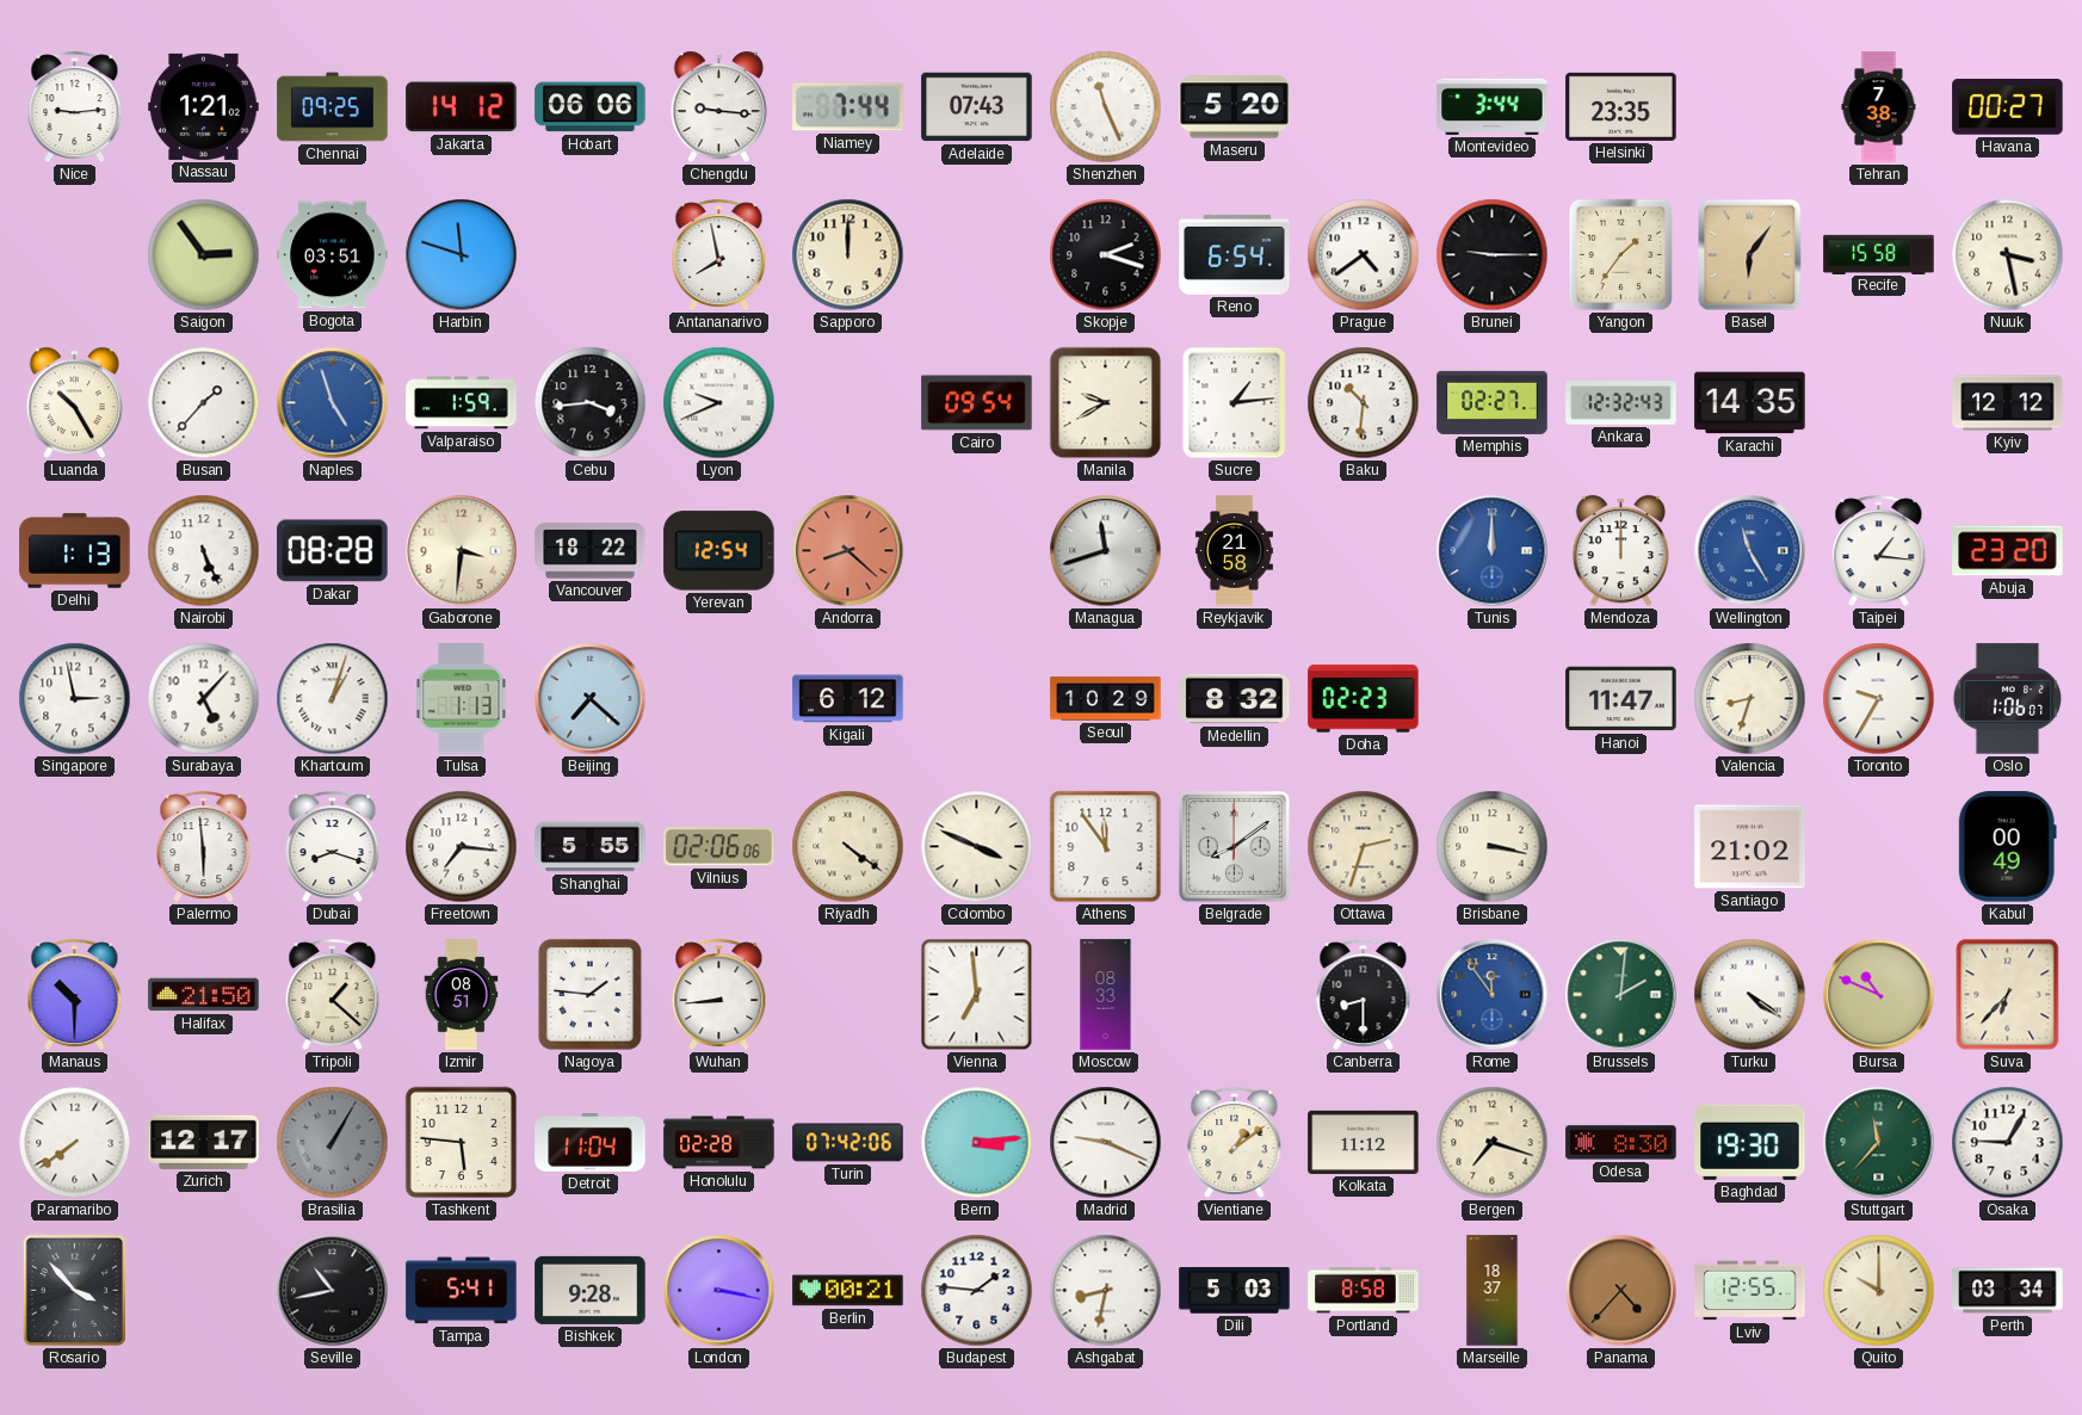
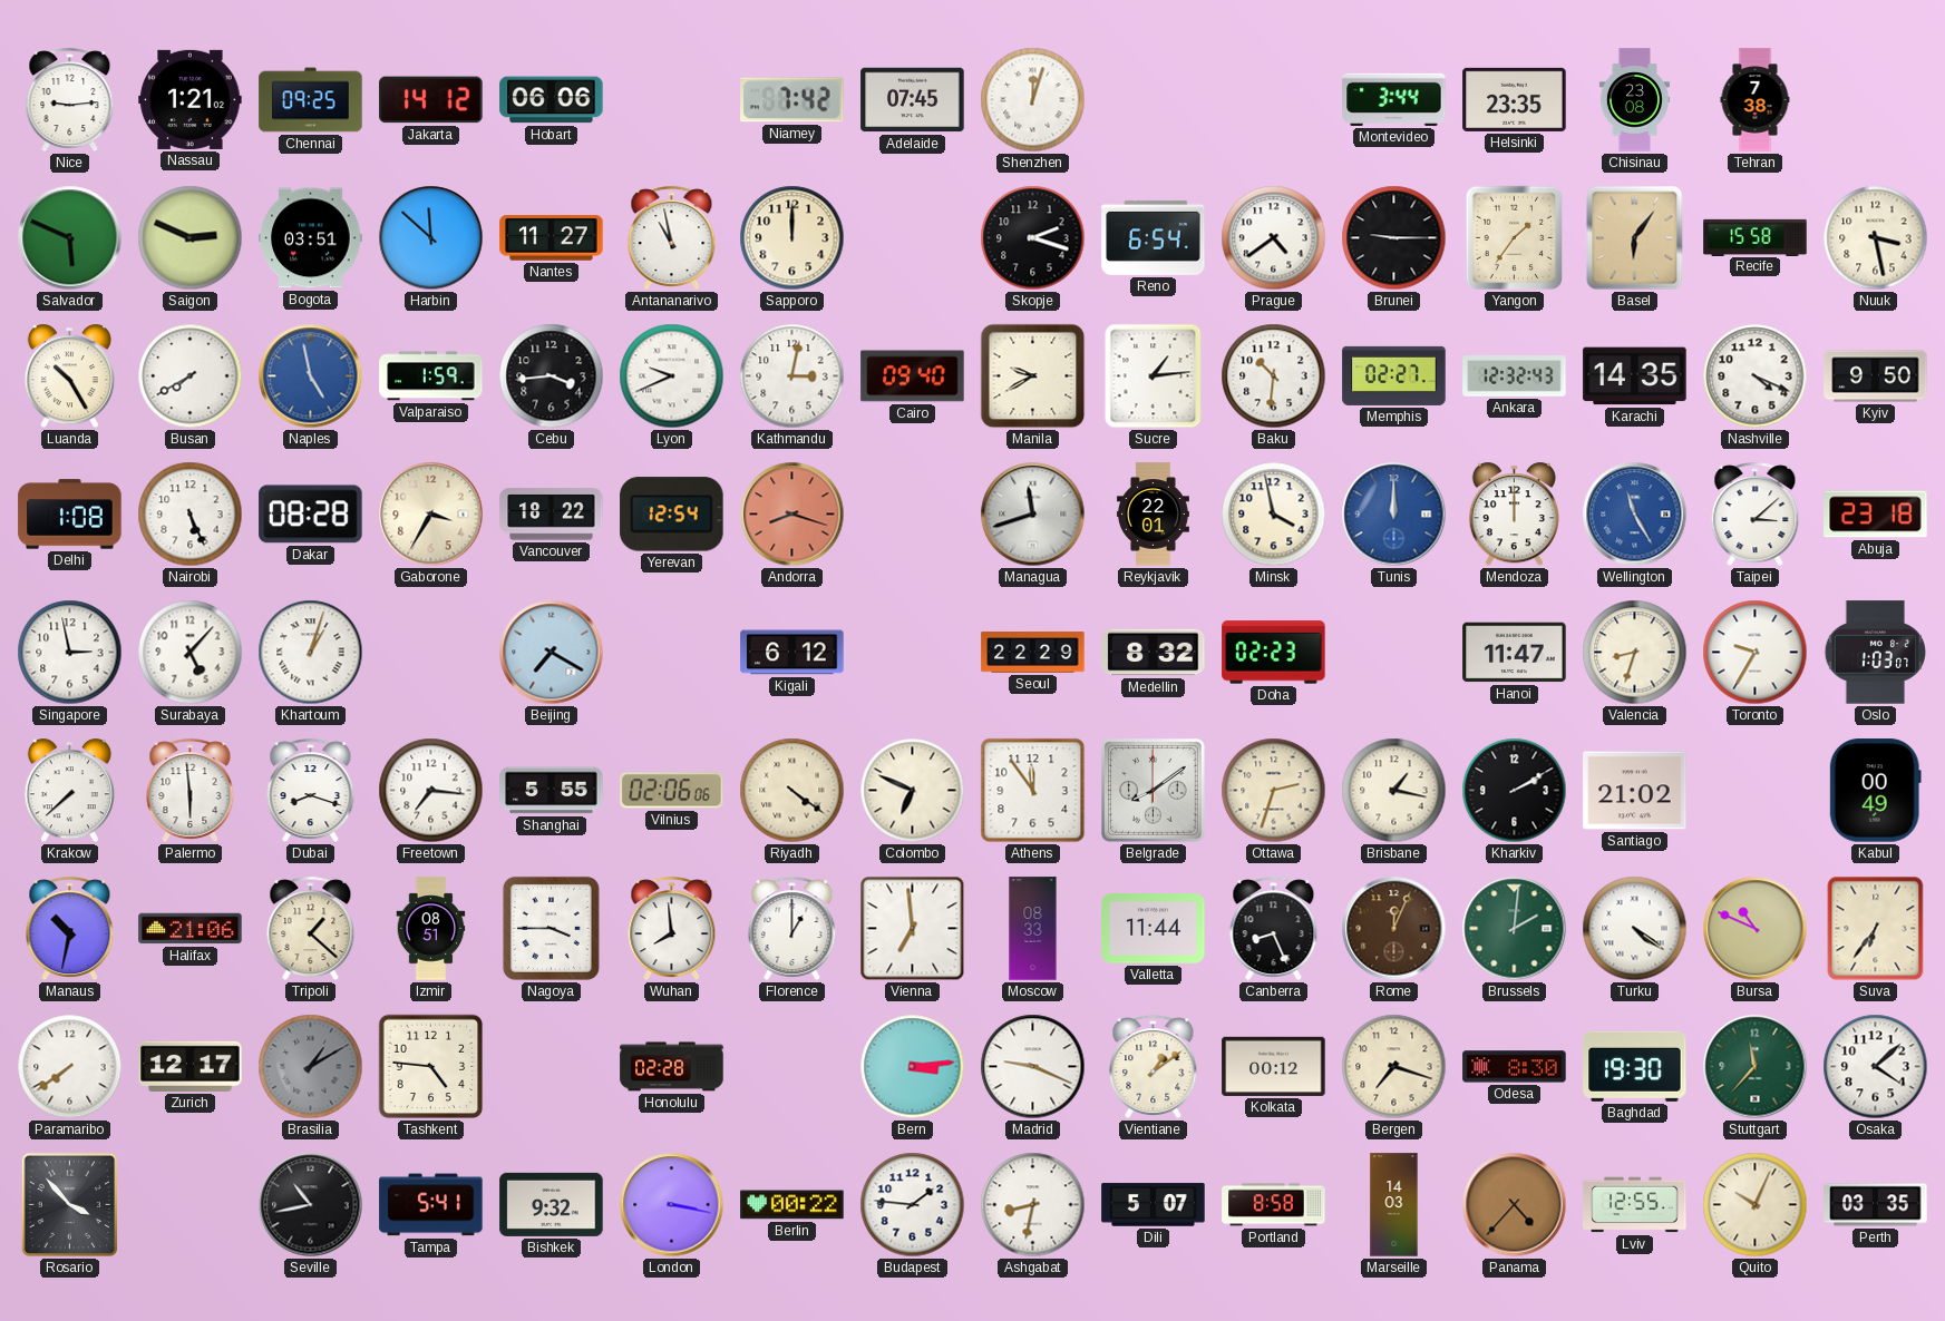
Chengdu: 9:16 -> none (718, 107)
Niamey: 7:44 -> 7:42 (792, 100)
Adelaide: 07:43 -> 07:45 (913, 100)
Shenzhen: 11:26 -> 12:03 (1033, 100)
Maseru: 5:20 -> none (1235, 107)
Chisinau: none -> 23:08 (1634, 100)
Havana: 00:27 -> none (2008, 107)
Salvador: none -> 5:49 (70, 238)
Saigon: 2:54 -> 2:49 (191, 238)
Harbin: 11:48 -> 11:52 (431, 238)
Nantes: none -> 11:27 (552, 238)
Antananarivo: 7:58 -> 10:58 (672, 238)
Busan: 1:37 -> 7:40 (191, 376)
Naples: 4:57 -> 4:58 (311, 376)
Kathmandu: none -> 3:02 (792, 376)
Cairo: 09:54 -> 09:40 (913, 376)
Nashville: none -> 4:19 (1756, 376)
Kyiv: 12:12 -> 9:50 (1876, 376)
Delhi: 1:13 -> 1:08 (70, 515)
Gaborone: 3:31 -> 3:35 (431, 515)
Andorra: 8:22 -> 8:18 (792, 515)
Reykjavik: 21:58 -> 22:01 (1153, 515)
Minsk: none -> 3:58 (1274, 515)
Taipei: 1:16 -> 3:08 (1756, 515)
Abuja: 23:20 -> 23:18 (1876, 515)
Tulsa: 1:13 -> none (462, 699)
Beijing: 7:22 -> 7:20 (552, 653)
Seoul: 10:29 -> 22:29 (1033, 653)
Oslo: 1:06 -> 1:03 (1875, 653)
Krakow: none -> 7:38 (69, 791)
Colombo: 3:49 -> 6:49 (913, 791)
Brisbane: 3:17 -> 1:17 (1394, 791)
Kharkiv: none -> 2:10 (1515, 791)
Manaus: 10:30 -> 10:32 (70, 929)
Halifax: 21:50 -> 21:06 (191, 929)
Nagoya: 1:46 -> 3:45 (551, 928)
Wuhan: 8:44 -> 7:59 (672, 929)
Florence: none -> 1:00 (792, 929)
Valletta: none -> 11:44 (1154, 929)
Canberra: 8:30 -> 8:26 (1274, 929)
Rome: 11:54 -> 12:04 (1394, 929)
Rome dial: blue -> brown (1394, 929)
Suva: 6:37 -> 6:36 (1876, 929)
Brasilia: 1:05 -> 1:10 (311, 1067)
Tashkent: 5:46 -> 4:46 (431, 1067)
Detroit: 11:04 -> none (591, 1143)
Turin: 07:42 -> none (848, 1143)
Kolkata: 11:12 -> 00:12 (1274, 1066)
Osaka: 9:05 -> 4:08 (1876, 1067)
Bishkek: 9:28 -> 9:32 (552, 1204)
Berlin: 00:21 -> 00:22 (792, 1205)
Dili: 5:03 -> 5:07 (1154, 1205)
Marseille: 18:37 -> 14:03 (1394, 1205)
Quito: 10:00 -> 10:04 (1756, 1205)
Perth: 03:34 -> 03:35 (1876, 1205)
